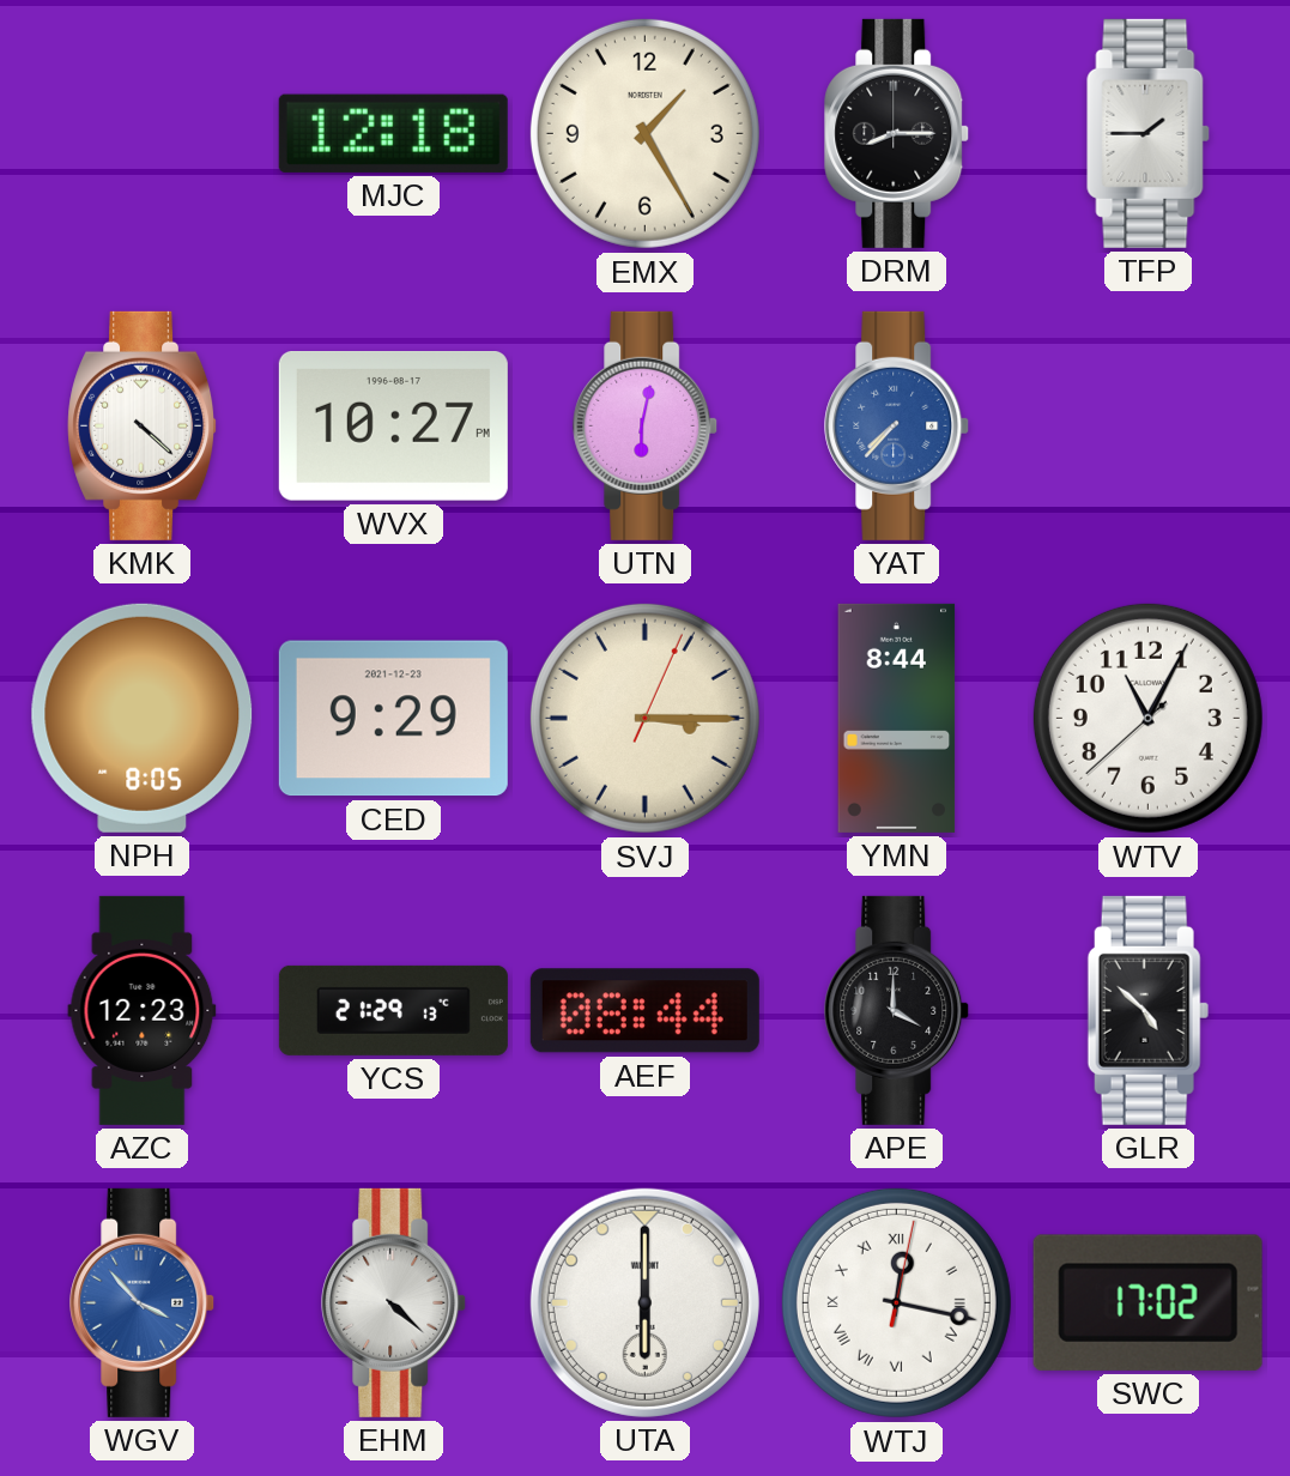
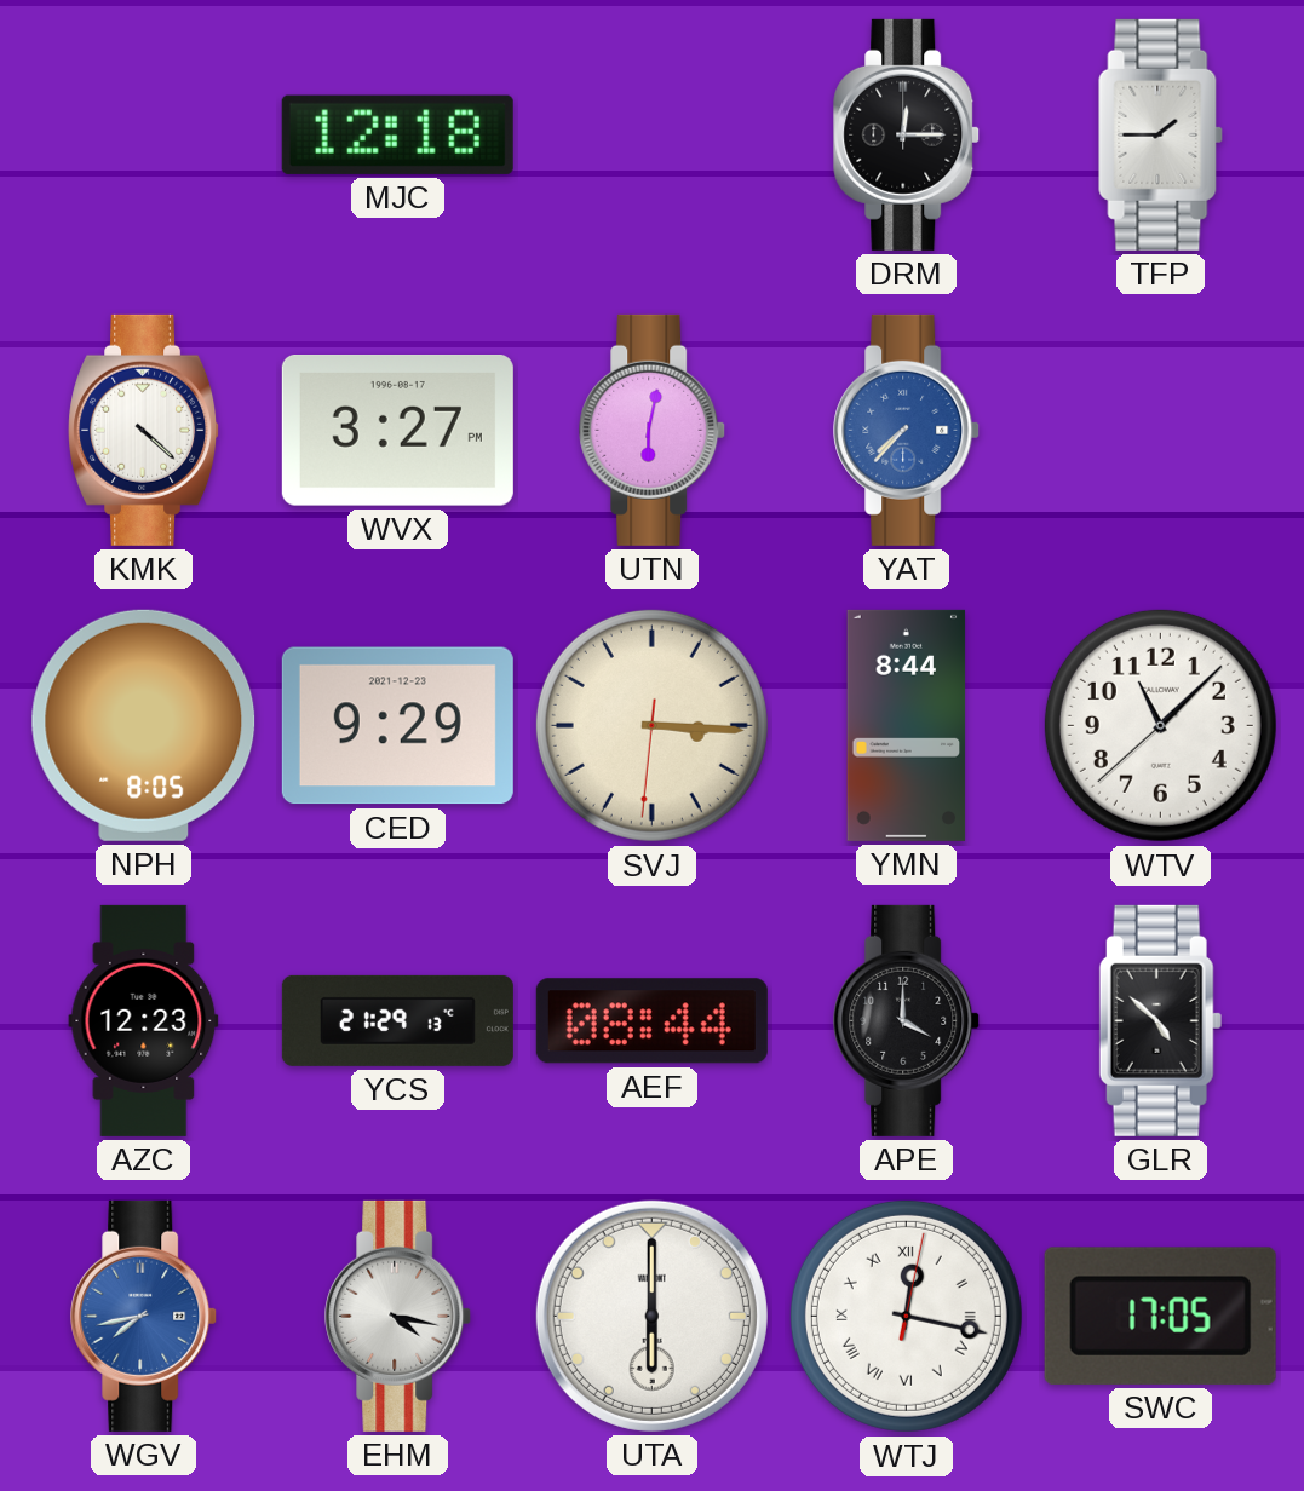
EMX: 1:25 -> none (644, 133)
DRM: 8:15 -> 12:15 (907, 134)
WVX: 10:27 -> 3:27 (397, 431)
SVJ: 3:15:04 -> 3:15:31 (651, 725)
WTV: 11:04 -> 11:07 (1160, 725)
WGV: 3:53 -> 7:43 (144, 1316)
EHM: 4:22 -> 4:17 (398, 1316)
SWC: 17:02 -> 17:05 (1160, 1316)
